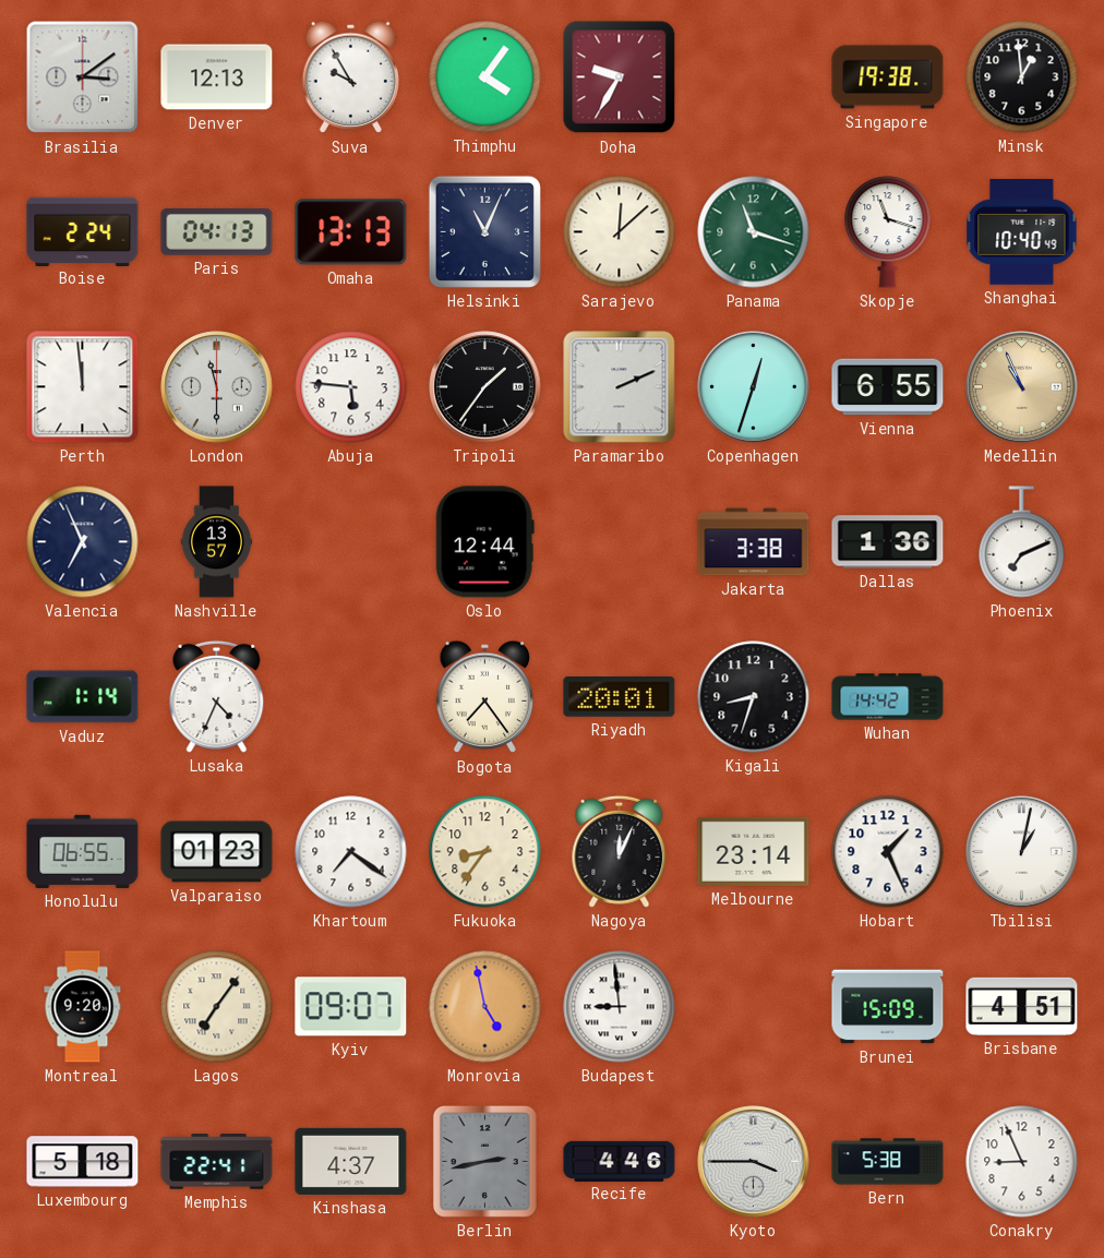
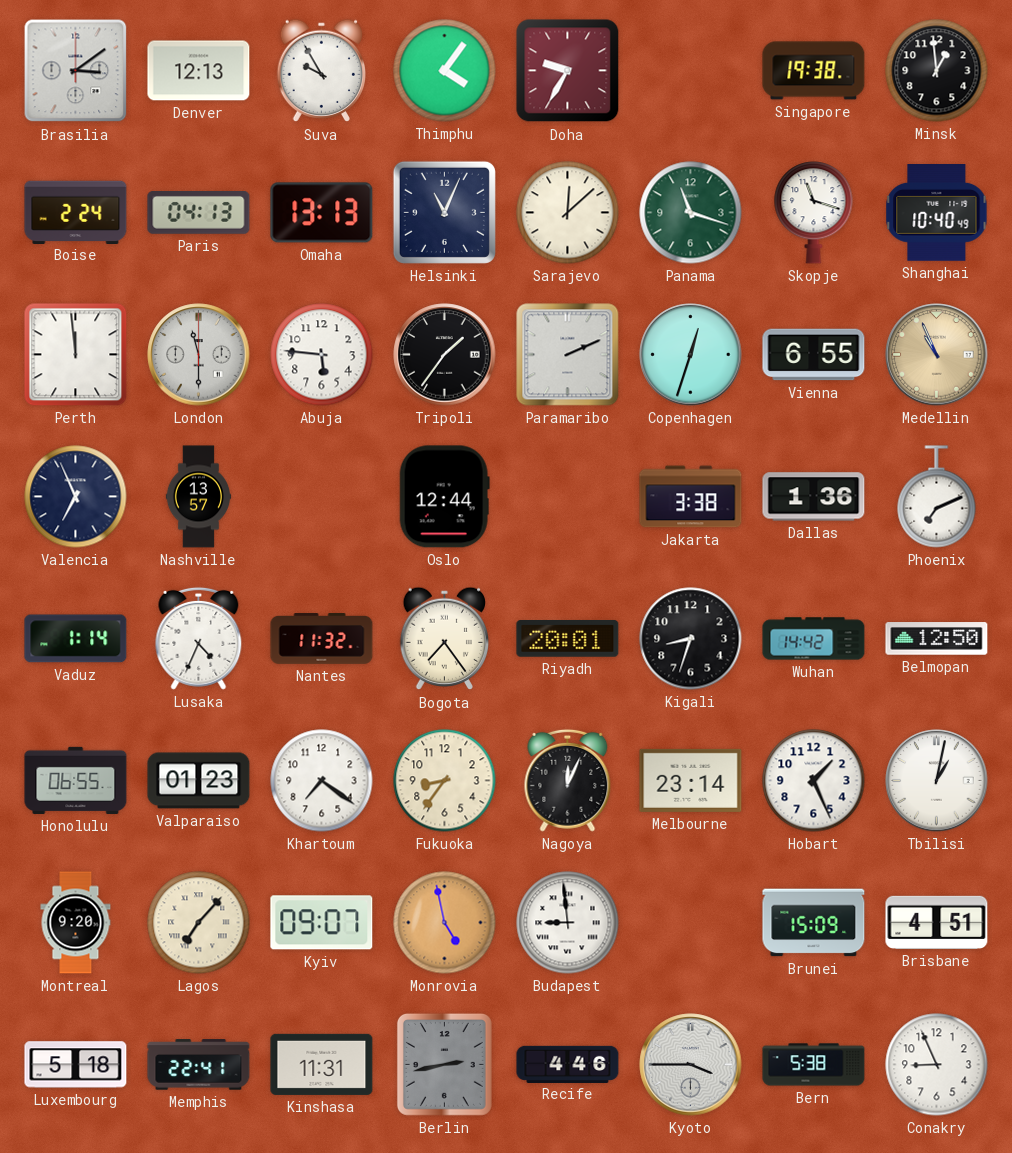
Nantes: none -> 11:32 (322, 639)
Belmopan: none -> 12:50 (937, 639)
Lagos: 7:06 -> 7:07 (199, 923)
Kinshasa: 4:37 -> 11:31 (322, 1064)
